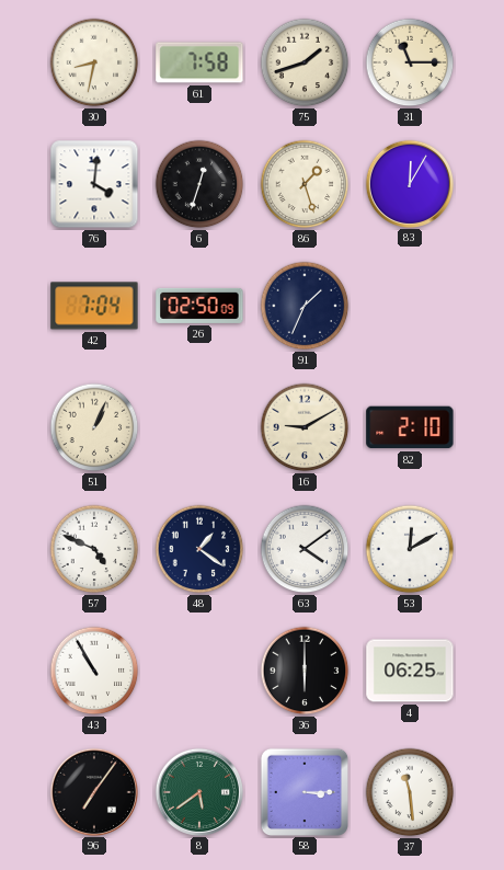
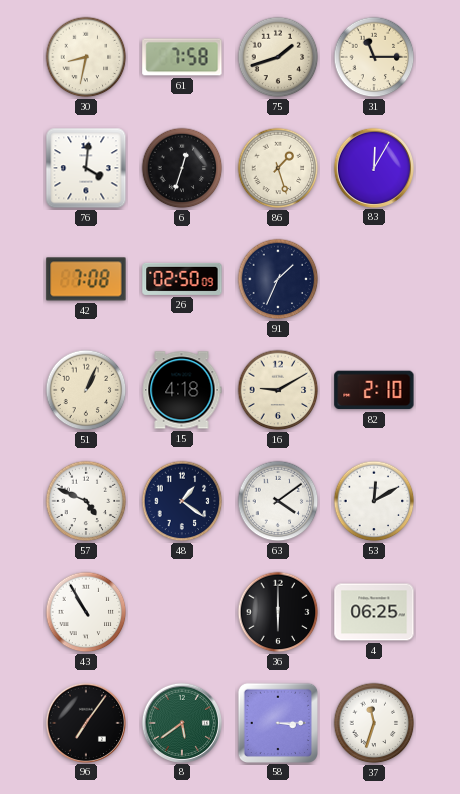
42: 7:04 -> 7:08 (86, 279)
15: none -> 4:18 (182, 390)
37: 11:29 -> 11:33 (374, 723)
